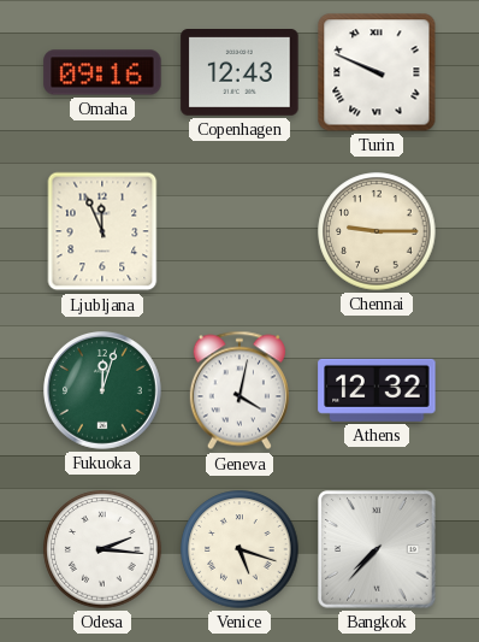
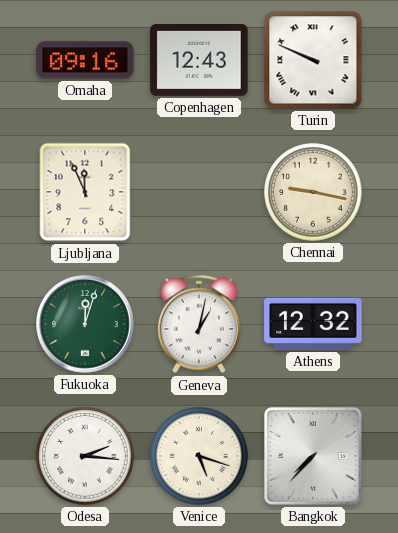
Chennai: 9:15 -> 9:17 (313, 192)
Geneva: 4:02 -> 1:02 (199, 324)
